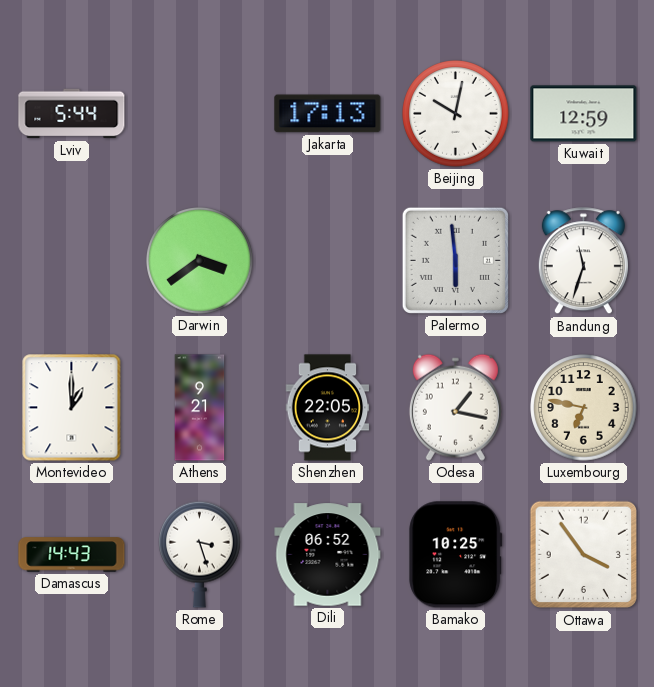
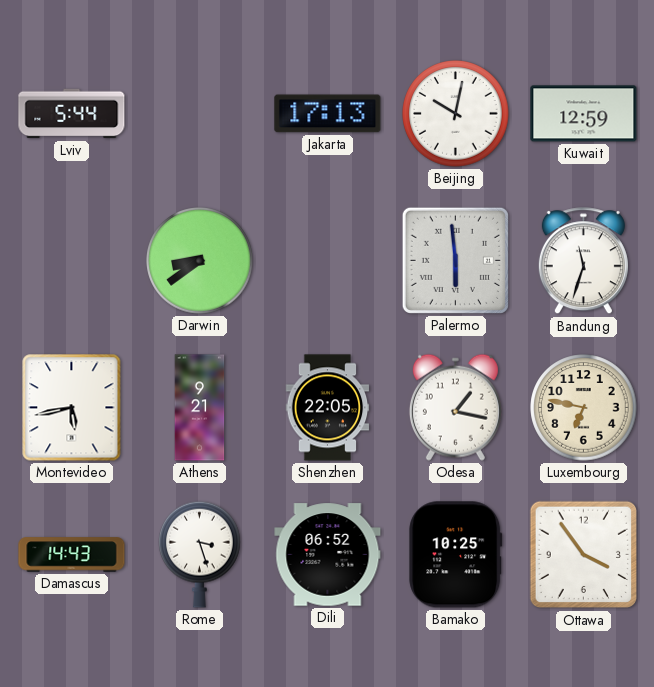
Darwin: 3:39 -> 8:39 (200, 261)
Montevideo: 1:00 -> 5:43 (72, 408)
